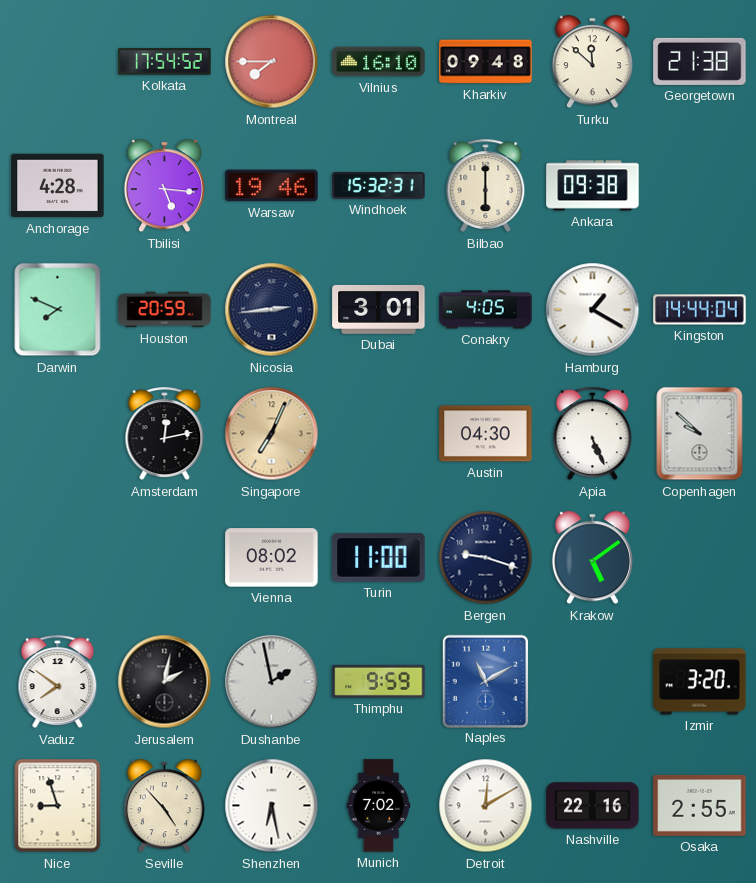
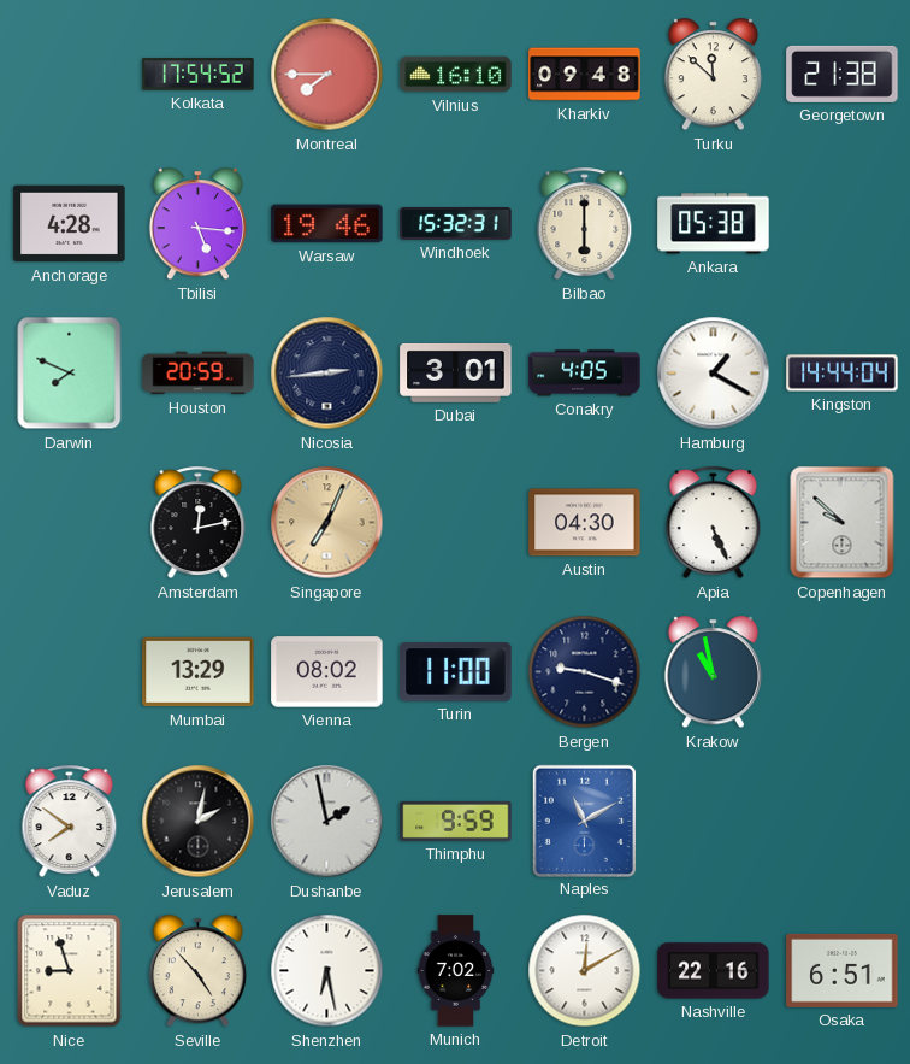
Ankara: 09:38 -> 05:38 (714, 224)
Mumbai: none -> 13:29 (199, 672)
Krakow: 5:09 -> 10:58 (713, 672)
Izmir: 3:20 -> none (700, 682)
Osaka: 2:55 -> 6:51 (843, 970)
